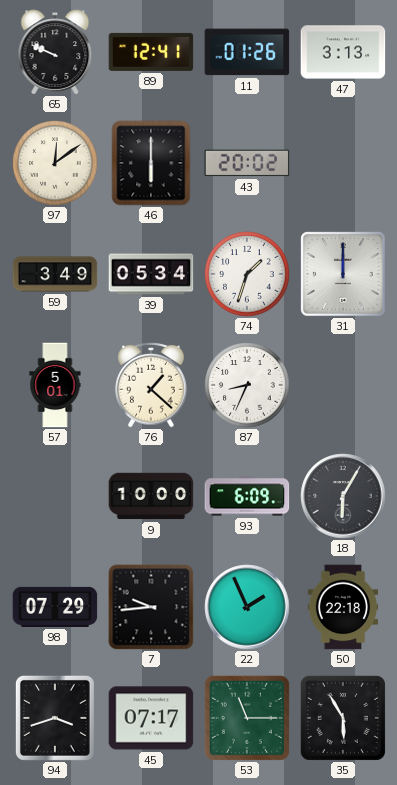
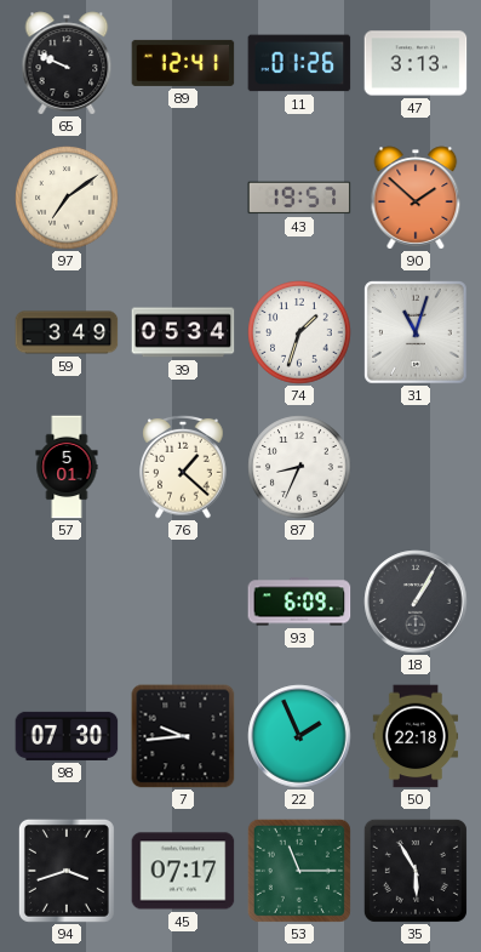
97: 12:09 -> 7:09 (67, 198)
46: 6:00 -> none (151, 163)
43: 20:02 -> 19:57 (299, 198)
90: none -> 1:52 (416, 198)
31: 12:00 -> 11:03 (416, 332)
9: 10:00 -> none (151, 496)
18: 6:05 -> 1:05 (416, 602)
98: 07:29 -> 07:30 (67, 736)
